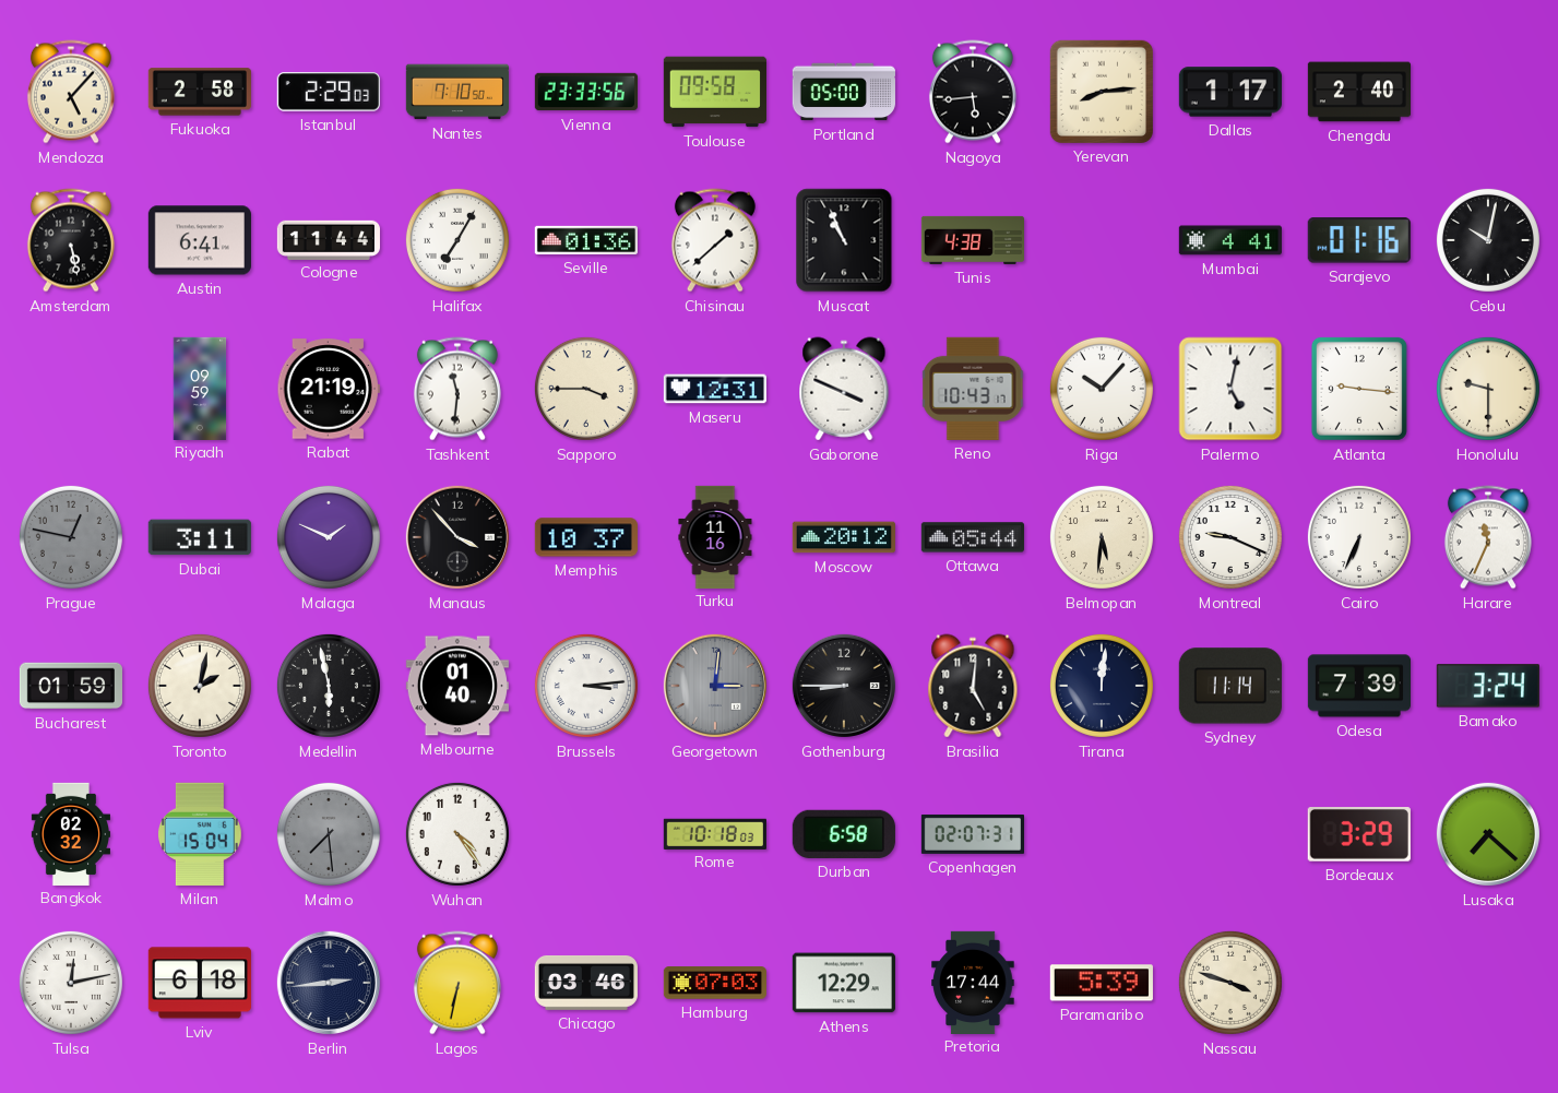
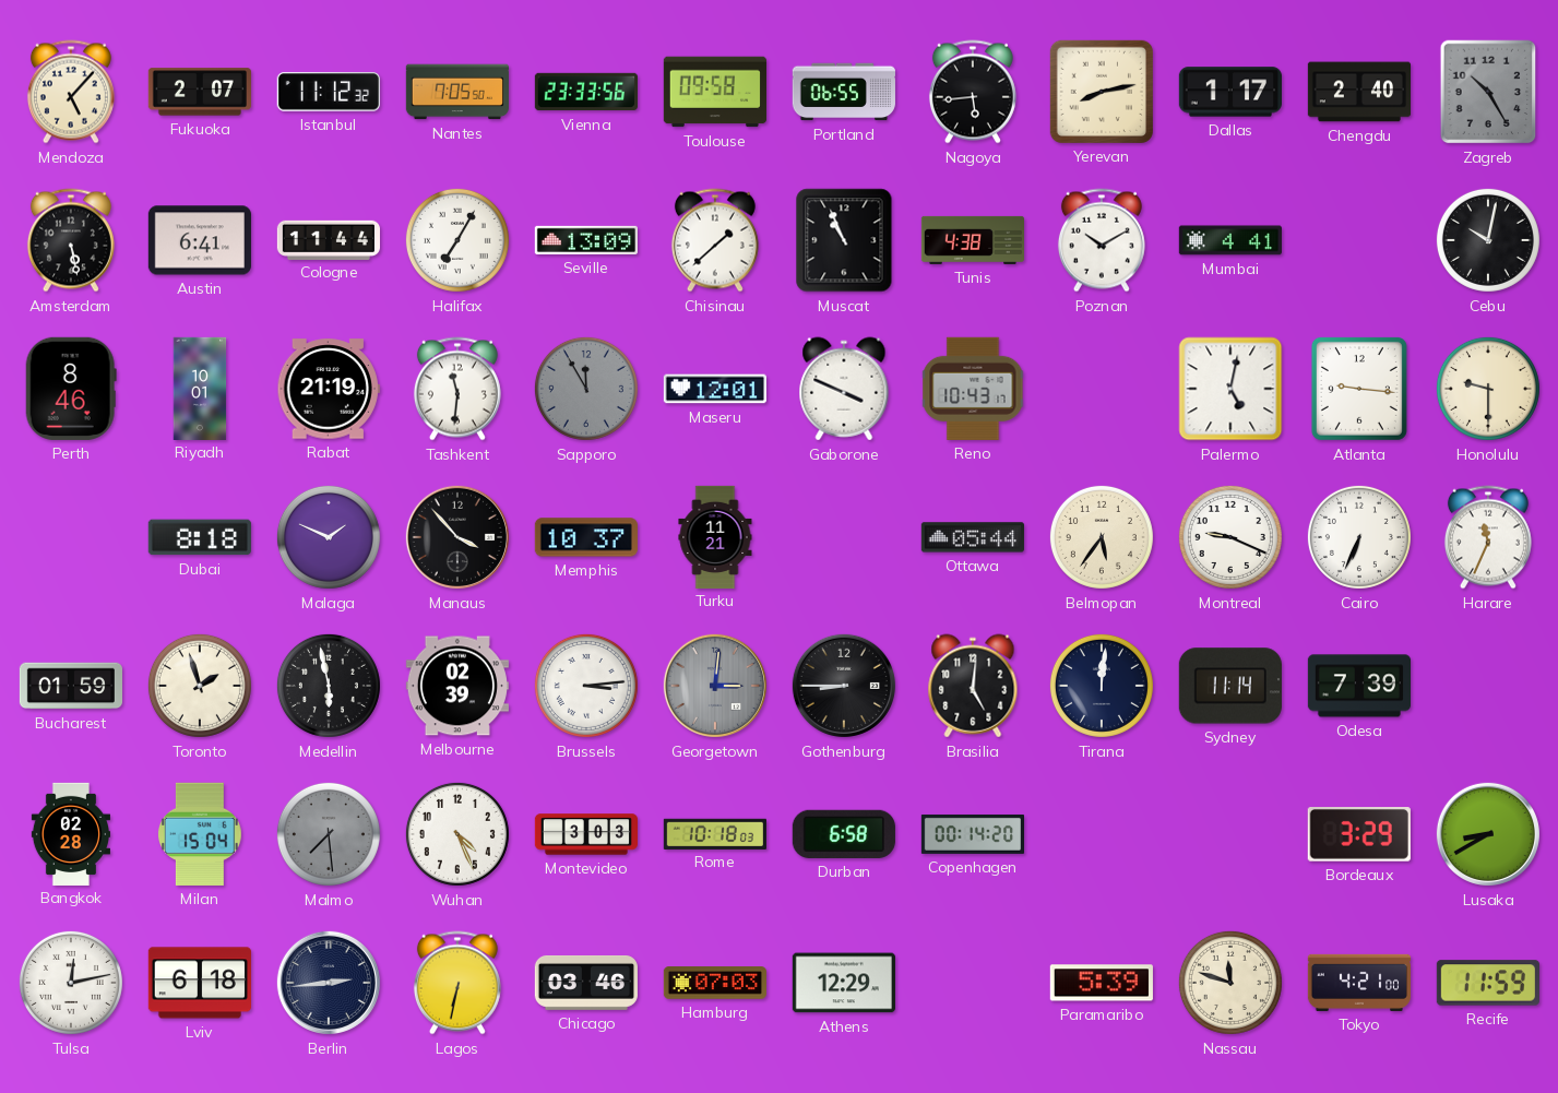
Fukuoka: 2:58 -> 2:07 (200, 92)
Istanbul: 2:29 -> 11:12 (329, 92)
Nantes: 7:10 -> 7:05 (457, 92)
Portland: 05:00 -> 06:55 (844, 92)
Yerevan: 8:14 -> 8:13 (1102, 92)
Zagreb: none -> 10:25 (1488, 92)
Seville: 01:36 -> 13:09 (586, 240)
Poznan: none -> 10:10 (1102, 240)
Sarajevo: 01:16 -> none (1359, 240)
Perth: none -> 8:46 (71, 389)
Riyadh: 09:59 -> 10:01 (200, 388)
Sapporo: 3:45 -> 11:55 (586, 389)
Sapporo dial: cream -> grey (586, 389)
Maseru: 12:31 -> 12:01 (714, 389)
Riga: 10:07 -> none (1102, 389)
Prague: 12:47 -> none (71, 537)
Dubai: 3:11 -> 8:18 (200, 537)
Turku: 11:16 -> 11:21 (715, 536)
Moscow: 20:12 -> none (844, 537)
Belmopan: 5:31 -> 5:36 (1102, 537)
Toronto: 2:02 -> 1:57 (200, 686)
Melbourne: 01:40 -> 02:39 (457, 686)
Bamako: 3:24 -> none (1488, 686)
Bangkok: 02:32 -> 02:28 (70, 833)
Wuhan: 4:24 -> 4:26 (457, 834)
Montevideo: none -> 3:03 (585, 834)
Copenhagen: 02:07 -> 00:14 (972, 834)
Lusaka: 7:22 -> 8:40 (1488, 834)
Pretoria: 17:44 -> none (973, 982)
Nassau: 3:48 -> 11:48 (1230, 983)
Tokyo: none -> 4:21 (1358, 983)
Recife: none -> 11:59 (1488, 983)
